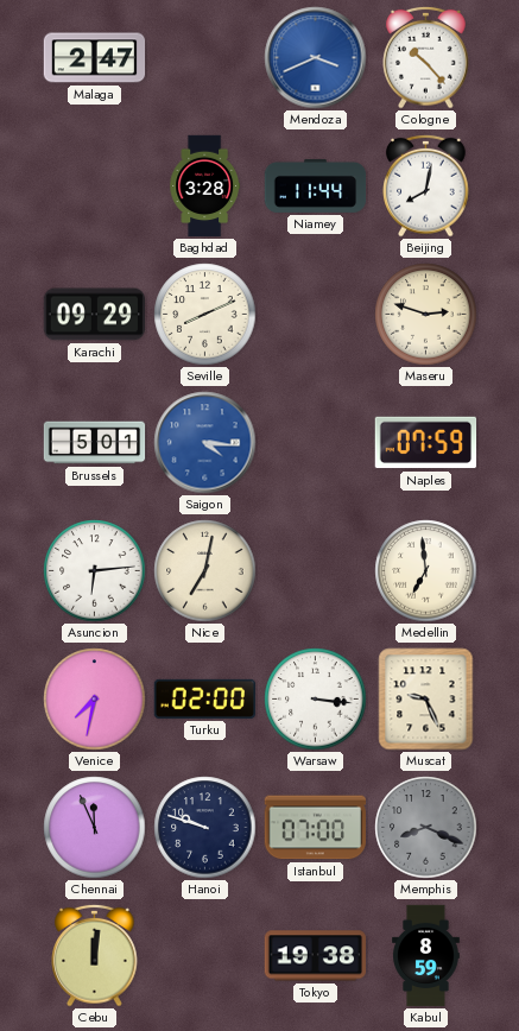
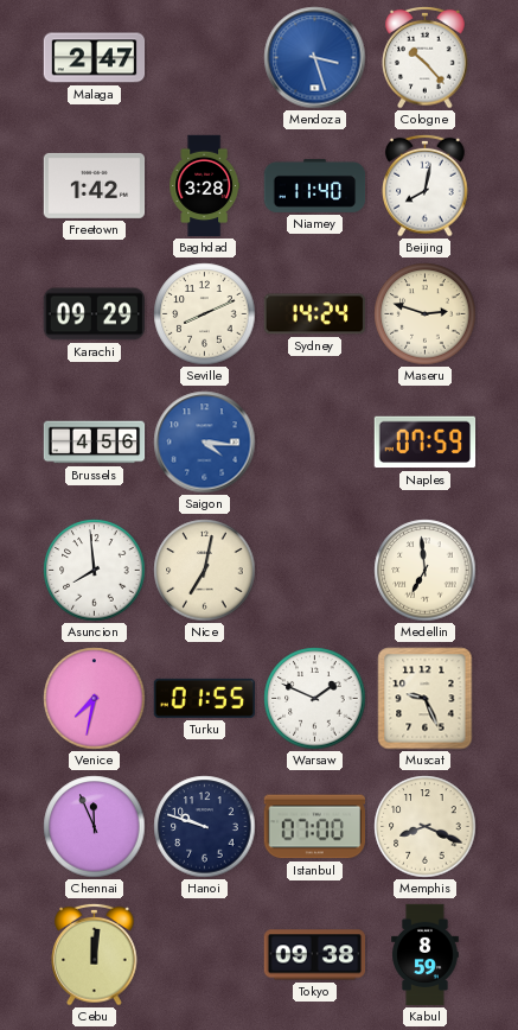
Mendoza: 3:41 -> 3:27 (315, 58)
Freetown: none -> 1:42 (95, 185)
Niamey: 11:44 -> 11:40 (315, 185)
Sydney: none -> 14:24 (314, 314)
Brussels: 5:01 -> 4:56 (95, 443)
Asuncion: 6:14 -> 7:59 (95, 571)
Turku: 02:00 -> 01:55 (204, 698)
Warsaw: 3:16 -> 1:49 (315, 699)
Memphis dial: grey -> cream (426, 827)
Tokyo: 19:38 -> 09:38 (314, 955)
